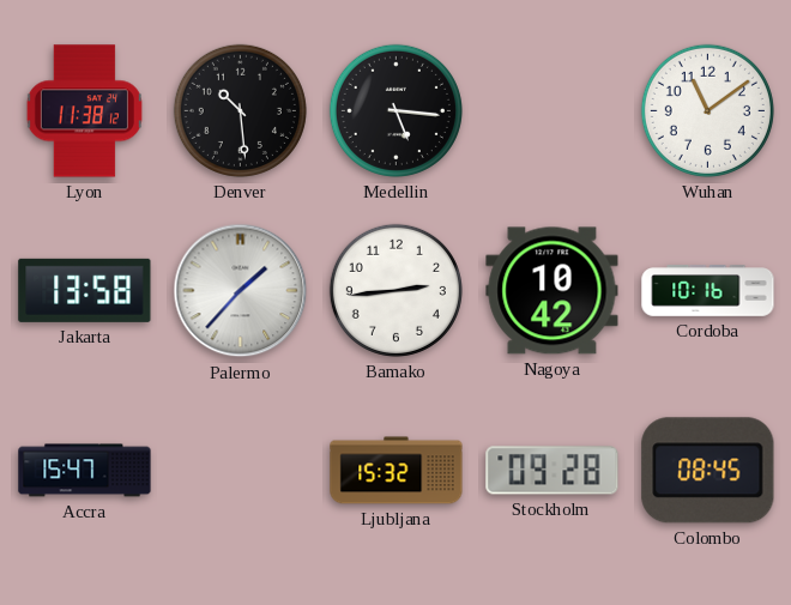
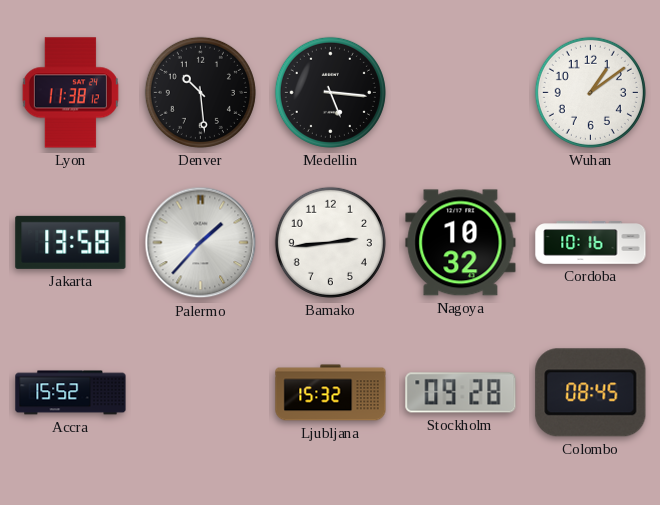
Wuhan: 11:09 -> 1:09 (590, 92)
Nagoya: 10:42 -> 10:32 (461, 243)
Accra: 15:47 -> 15:52 (71, 393)
